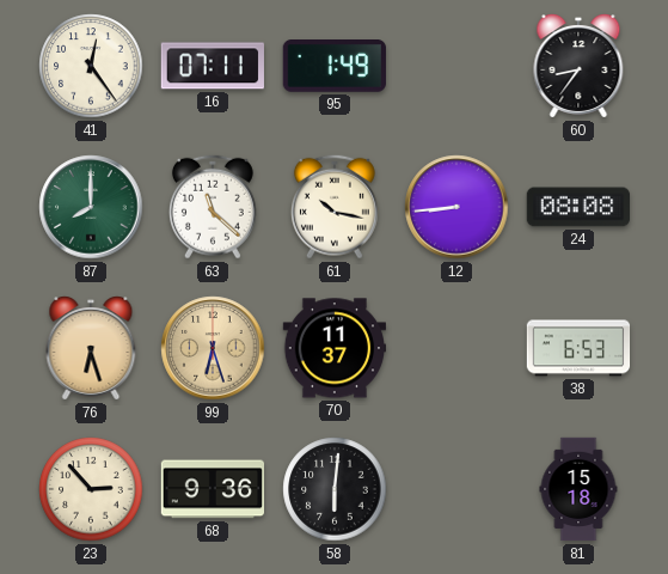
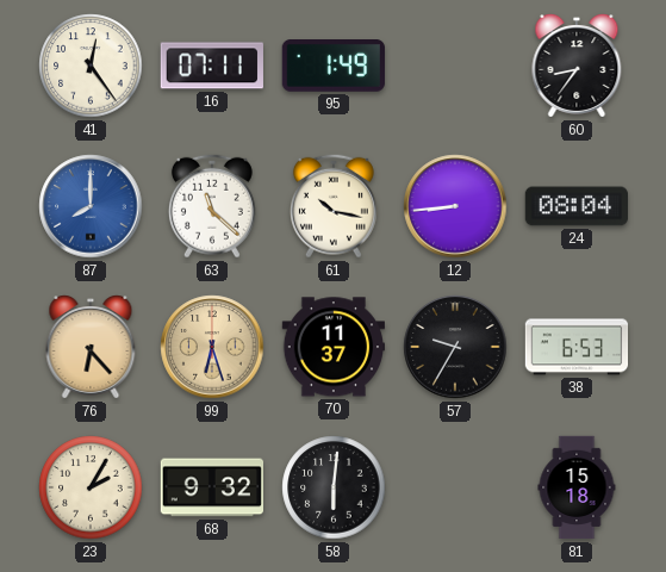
87 dial: green -> blue (91, 206)
24: 08:08 -> 08:04 (577, 206)
76: 6:27 -> 6:23 (91, 348)
57: none -> 9:35 (455, 347)
23: 2:53 -> 2:05 (91, 487)
68: 9:36 -> 9:32 (211, 487)
